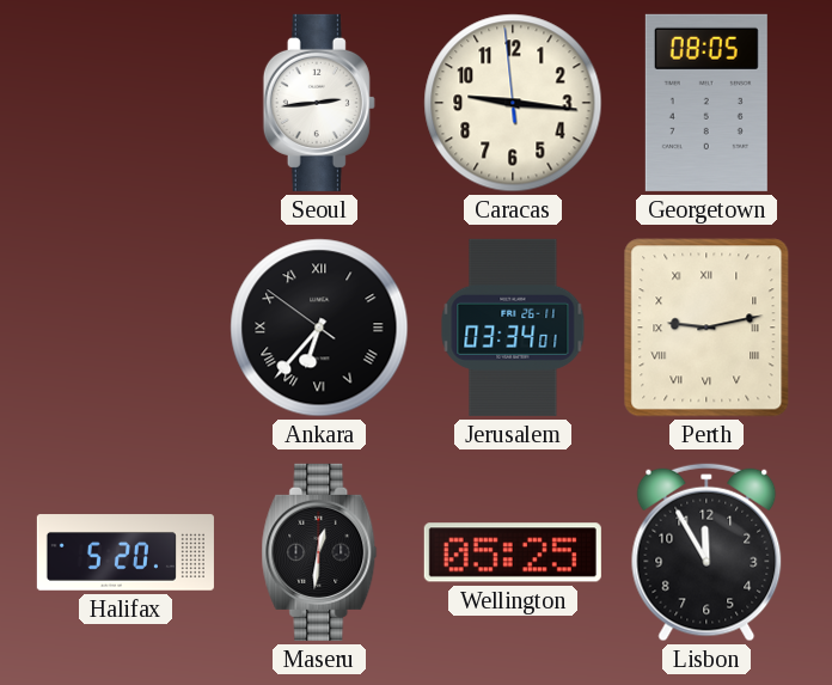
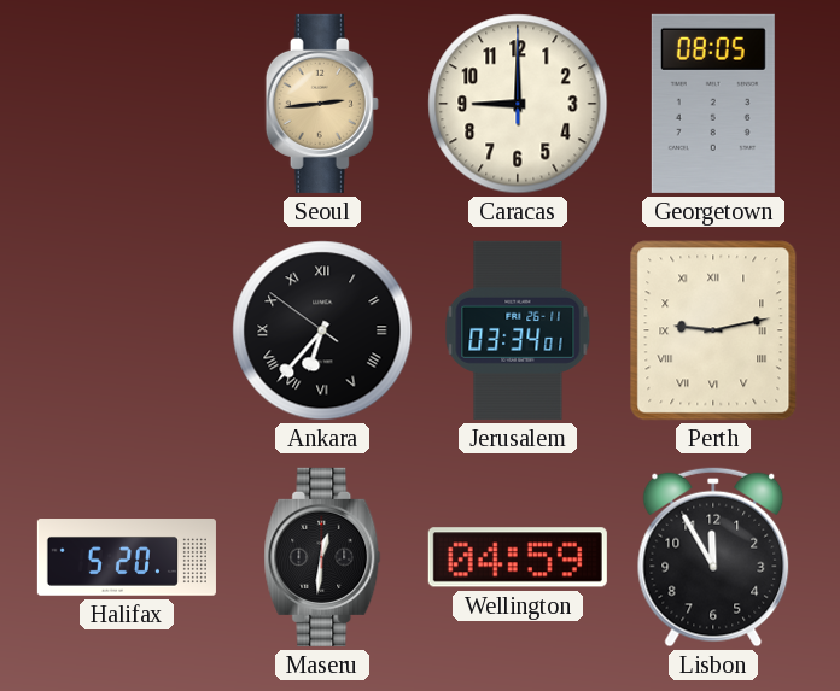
Seoul dial: white -> champagne (322, 104)
Caracas: 9:15 -> 9:00 (518, 104)
Wellington: 05:25 -> 04:59 (518, 557)
